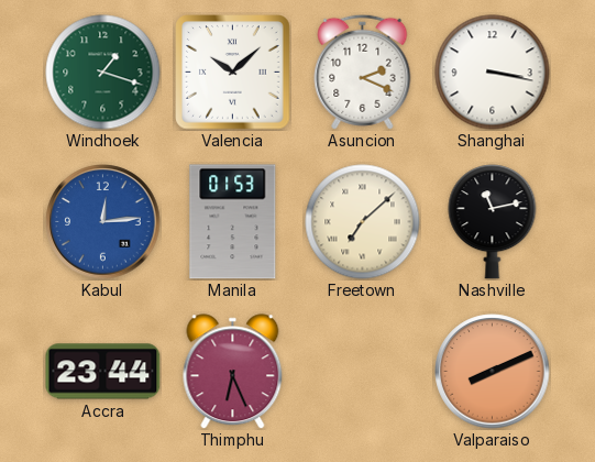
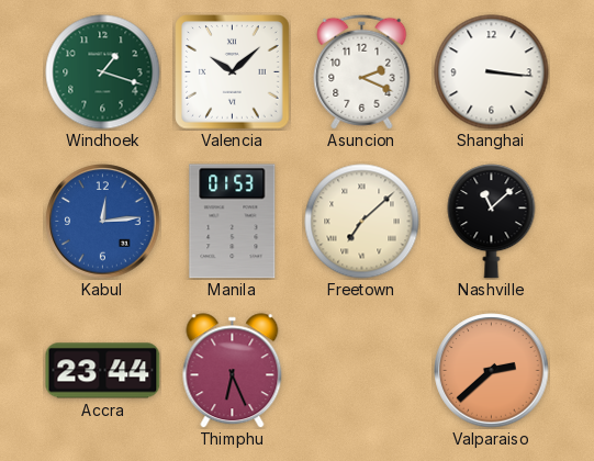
Shanghai: 3:17 -> 3:16 (492, 72)
Nashville: 11:13 -> 11:08 (492, 222)
Valparaiso: 8:11 -> 2:38 (492, 371)
